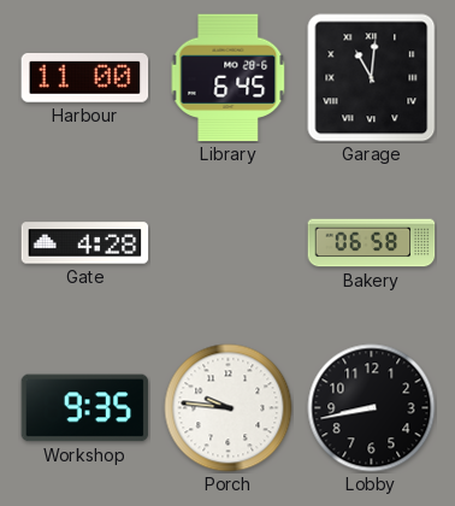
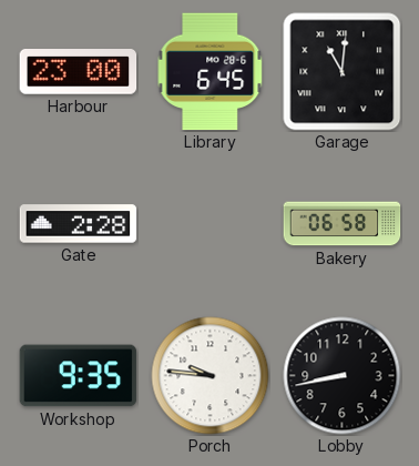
Harbour: 11:00 -> 23:00 (79, 72)
Gate: 4:28 -> 2:28 (79, 224)
